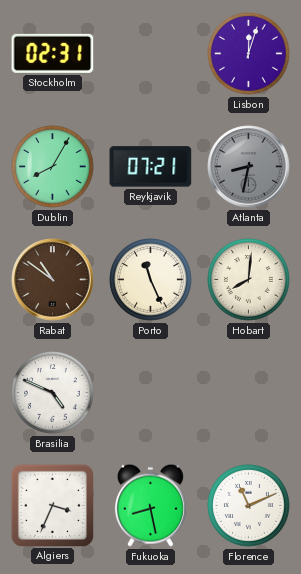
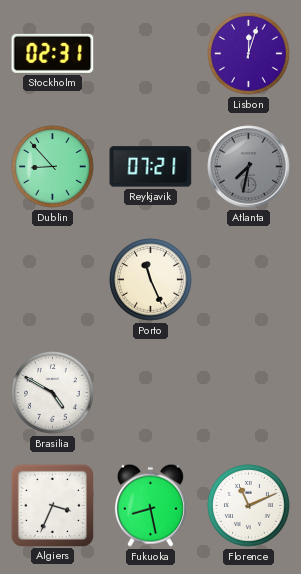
Dublin: 8:05 -> 8:53 (53, 167)
Atlanta: 8:32 -> 7:32 (249, 167)
Rabat: 10:51 -> none (53, 280)
Hobart: 8:01 -> none (249, 280)
Brasilia: 4:49 -> 4:50 (53, 393)
